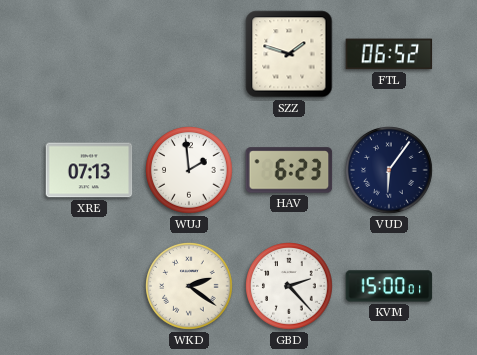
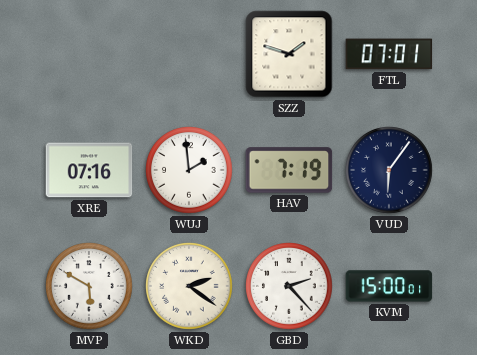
FTL: 06:52 -> 07:01 (389, 54)
XRE: 07:13 -> 07:16 (89, 170)
HAV: 6:23 -> 7:19 (289, 170)
MVP: none -> 5:50 (89, 286)
